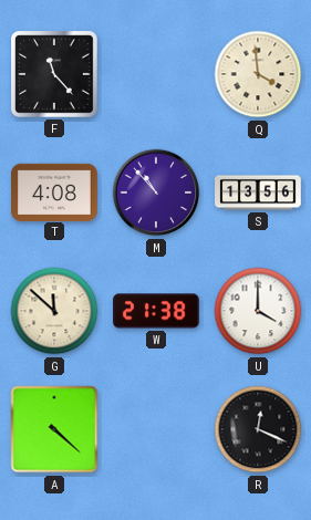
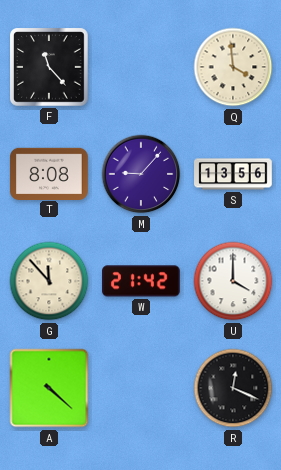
T: 4:08 -> 8:08 (49, 173)
M: 10:53 -> 9:07 (141, 174)
G: 11:52 -> 11:53 (49, 281)
W: 21:38 -> 21:42 (142, 281)
